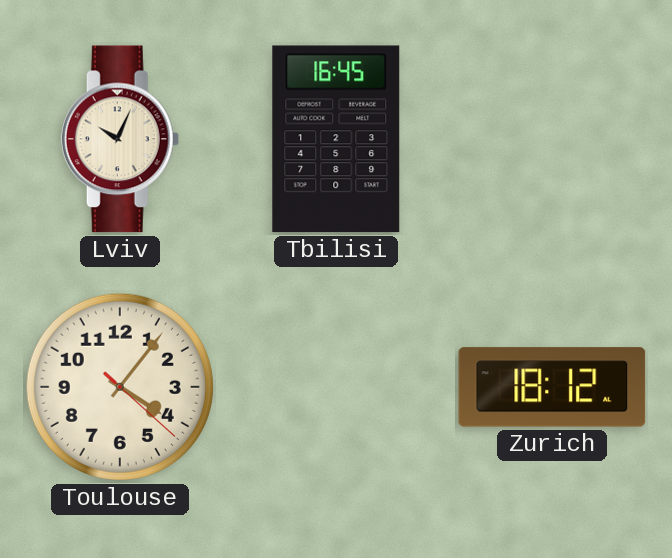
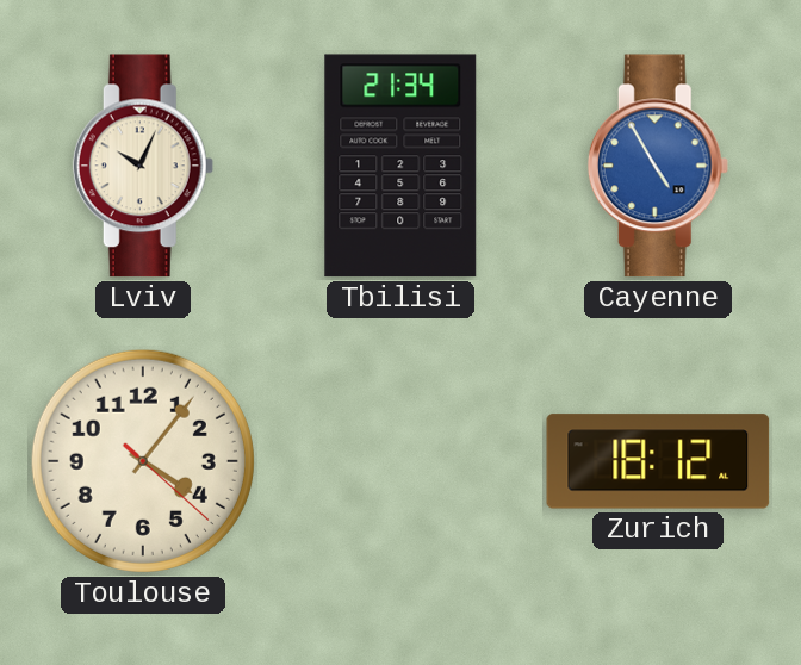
Tbilisi: 16:45 -> 21:34 (401, 166)
Cayenne: none -> 4:55 (658, 166)
